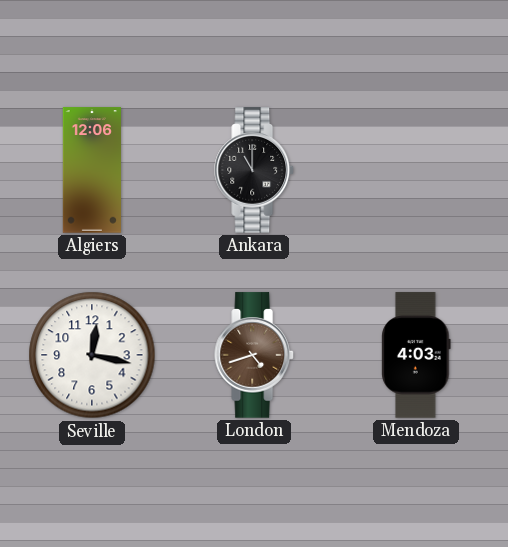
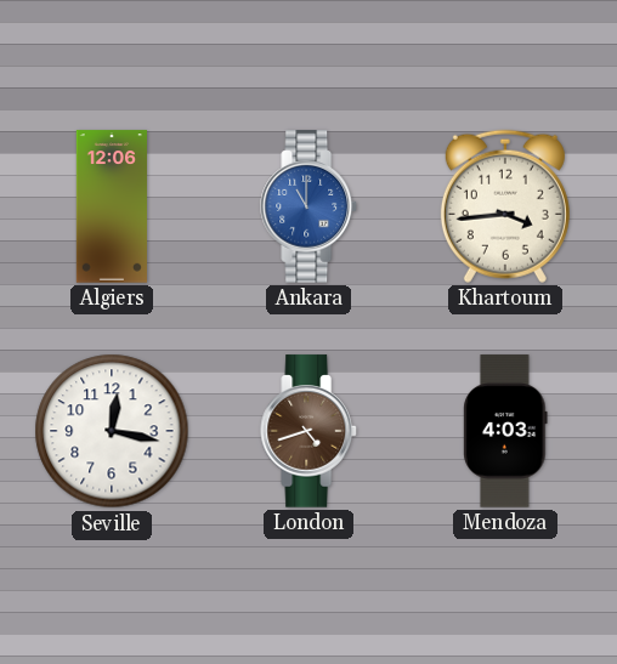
Ankara dial: black -> blue (310, 206)
Khartoum: none -> 3:44 (505, 206)
